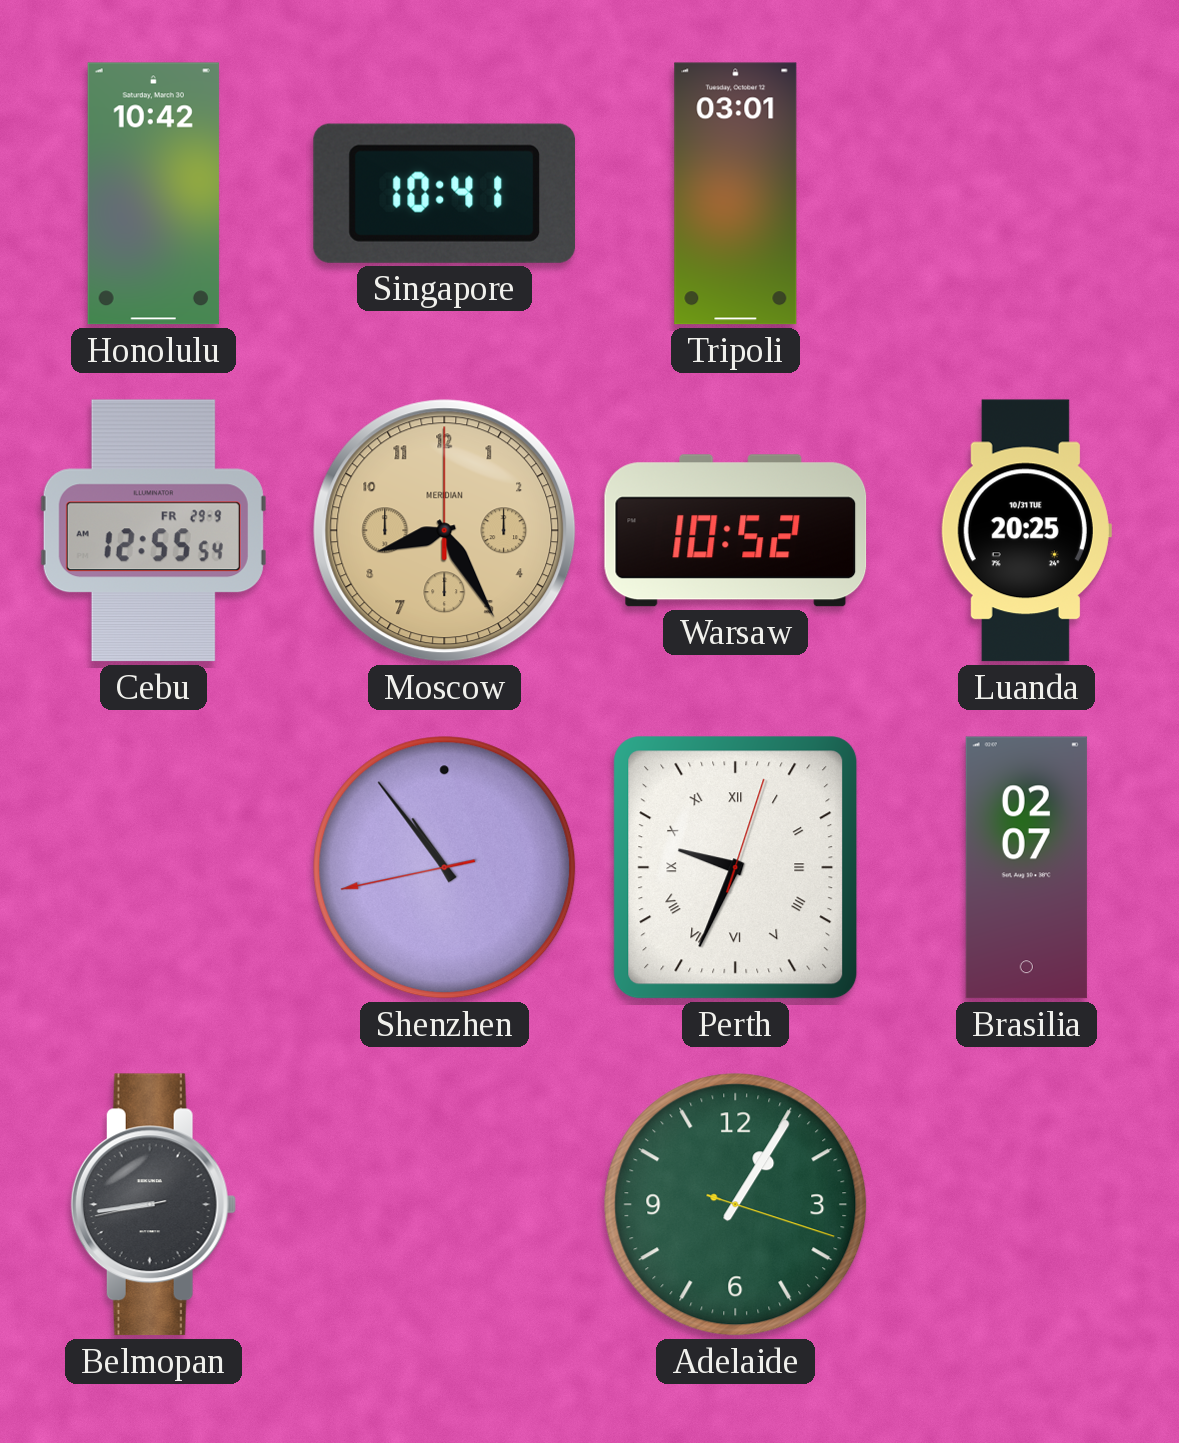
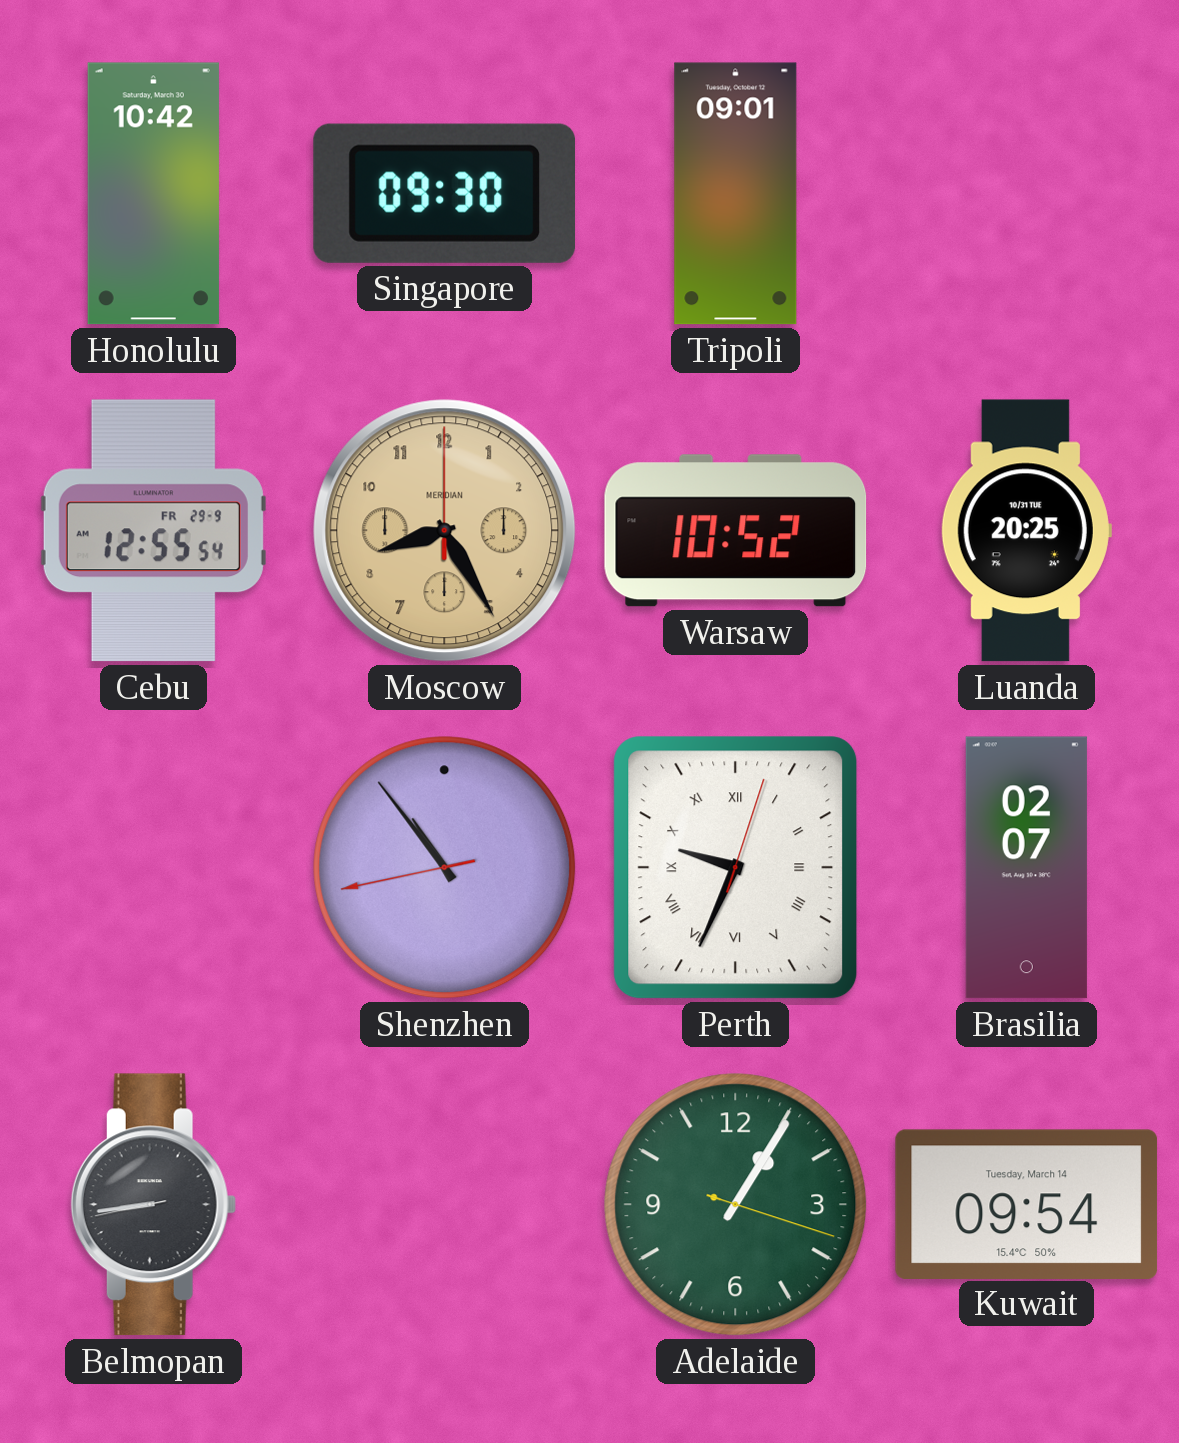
Singapore: 10:41 -> 09:30 (444, 193)
Tripoli: 03:01 -> 09:01 (736, 194)
Kuwait: none -> 09:54 (1027, 1204)
